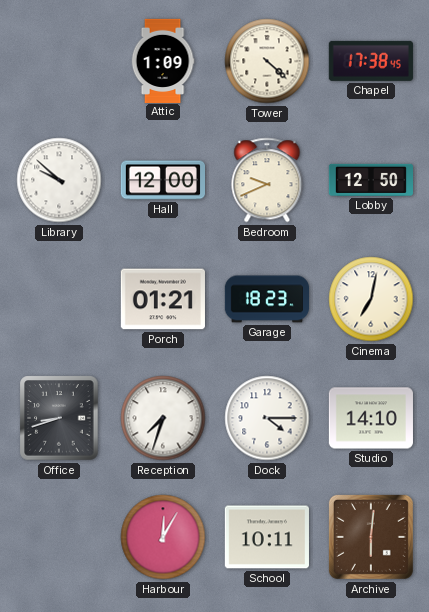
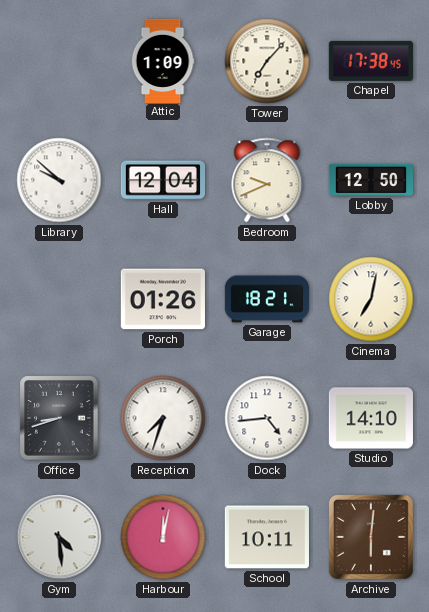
Tower: 4:22 -> 7:07 (267, 61)
Hall: 12:00 -> 12:04 (162, 180)
Porch: 01:21 -> 01:26 (163, 299)
Garage: 18:23 -> 18:21 (266, 299)
Dock: 4:15 -> 4:44 (267, 418)
Gym: none -> 4:29 (59, 537)
Harbour: 12:05 -> 12:02 (163, 537)
